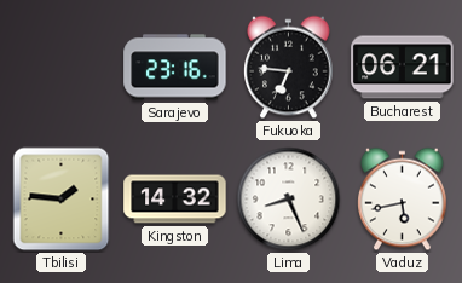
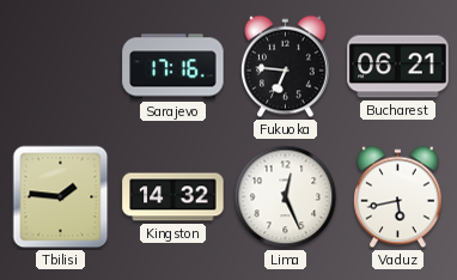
Sarajevo: 23:16 -> 17:16 (173, 67)
Lima: 8:26 -> 12:26 (286, 197)
